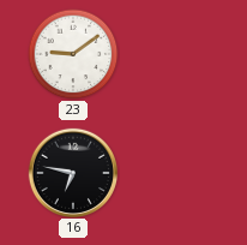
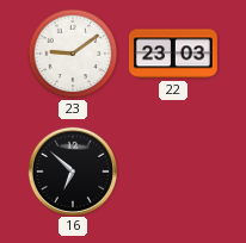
22: none -> 23:03 (173, 54)
16: 6:47 -> 6:52 (72, 170)
